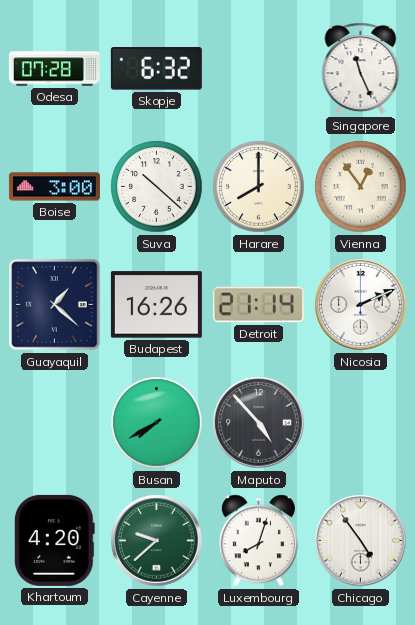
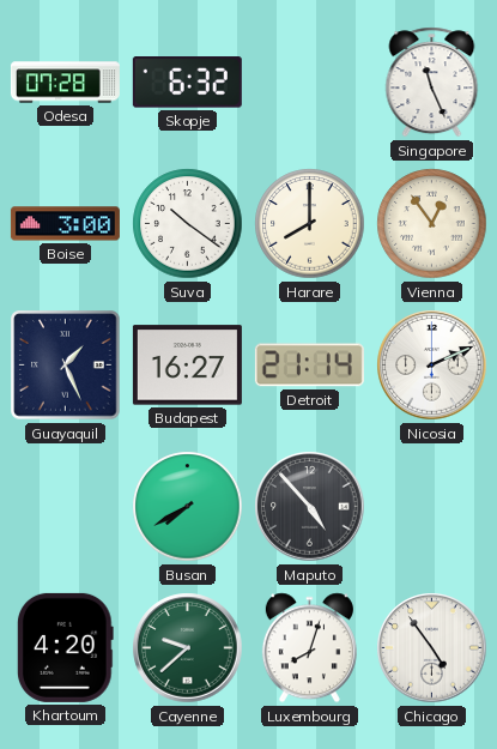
Suva: 10:22 -> 10:21 (188, 224)
Guayaquil: 1:22 -> 1:26 (66, 366)
Budapest: 16:26 -> 16:27 (187, 366)
